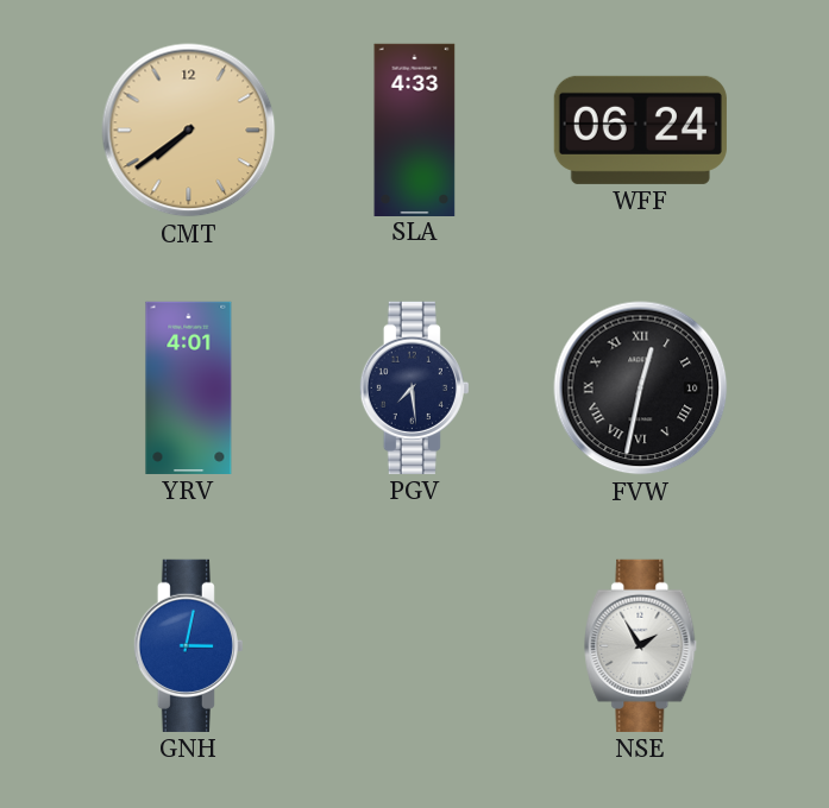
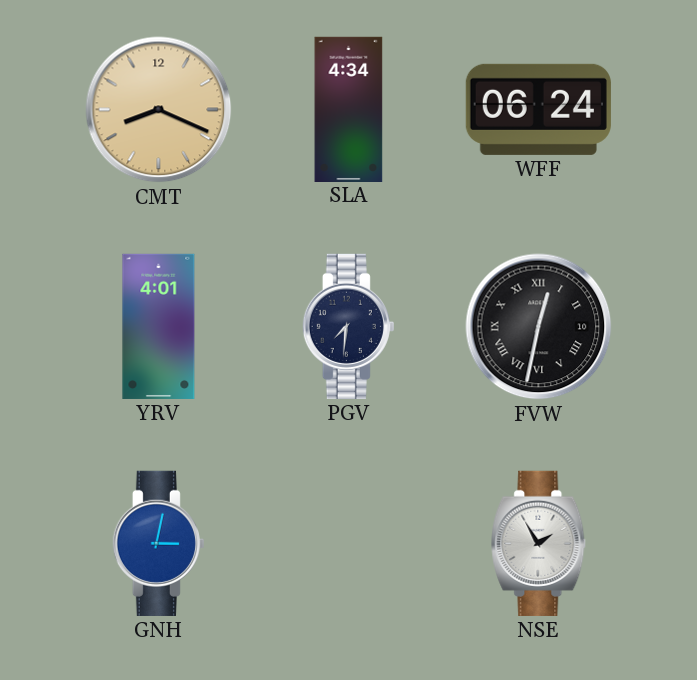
CMT: 7:39 -> 8:19 (159, 110)
SLA: 4:33 -> 4:34 (349, 109)
PGV: 7:29 -> 7:31 (348, 326)
